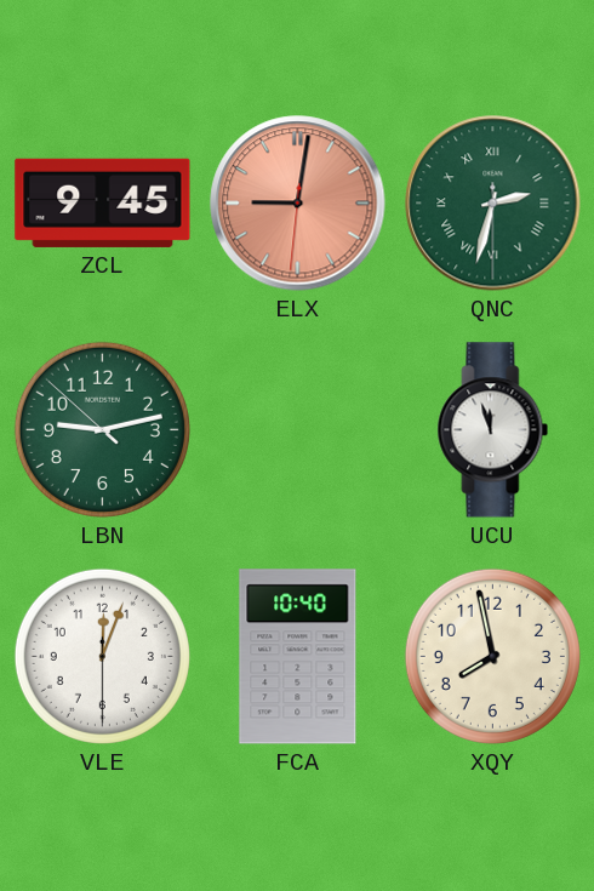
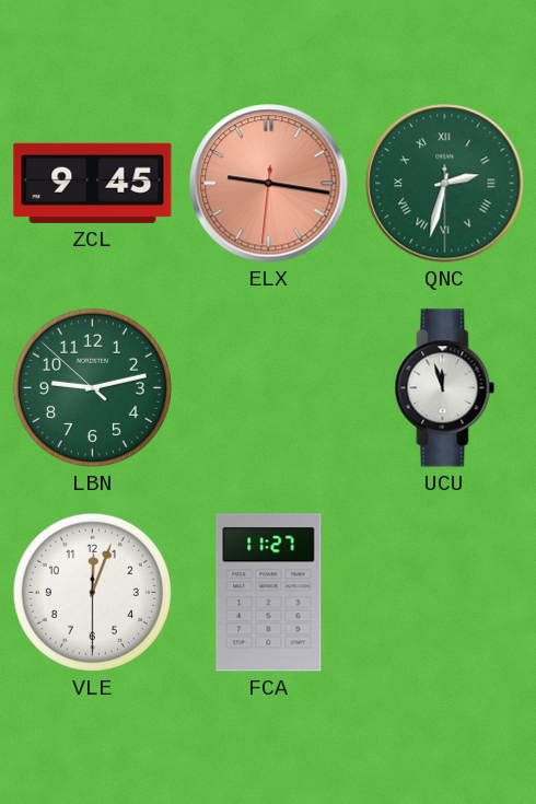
ELX: 9:01 -> 9:16 (269, 184)
FCA: 10:40 -> 11:27 (269, 593)
XQY: 7:58 -> none (492, 656)
